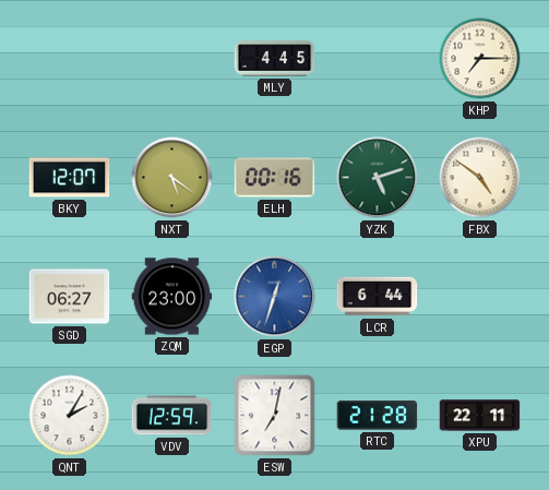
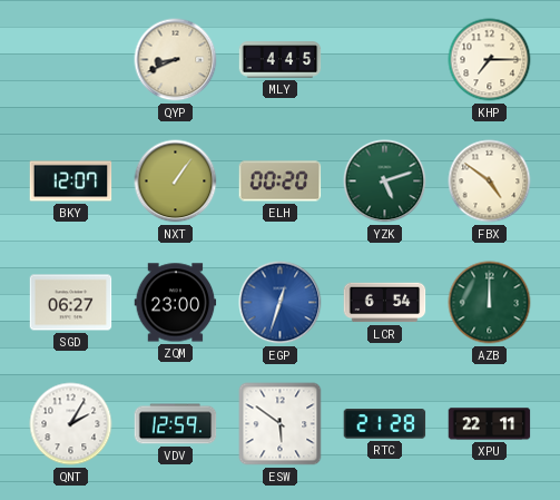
QYP: none -> 8:41 (176, 60)
NXT: 5:21 -> 1:06 (176, 182)
ELH: 00:16 -> 00:20 (281, 182)
LCR: 6:44 -> 6:54 (385, 303)
AZB: none -> 12:00 (490, 303)
ESW: 7:02 -> 5:51 (281, 424)
